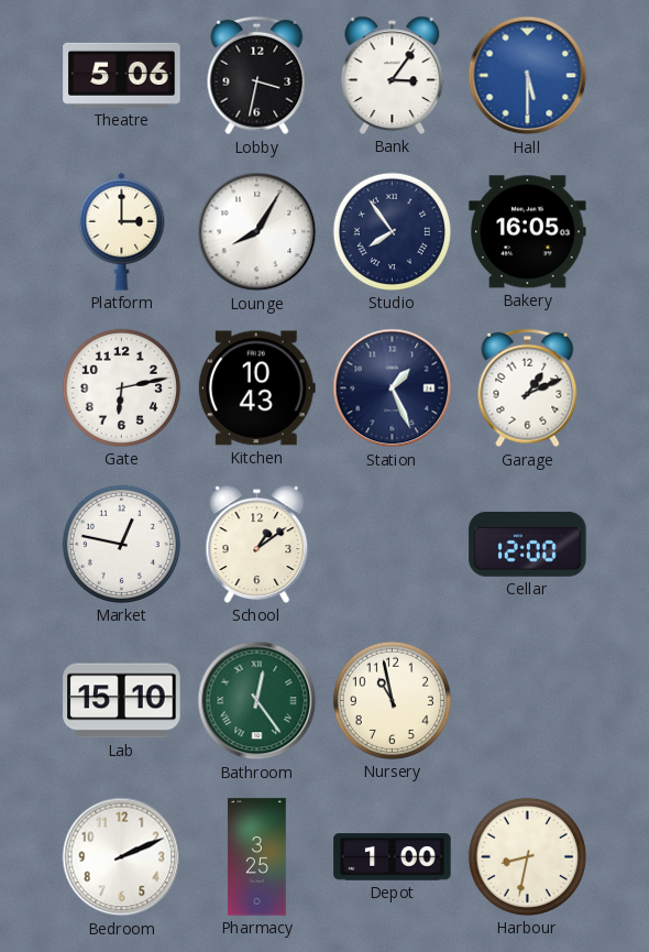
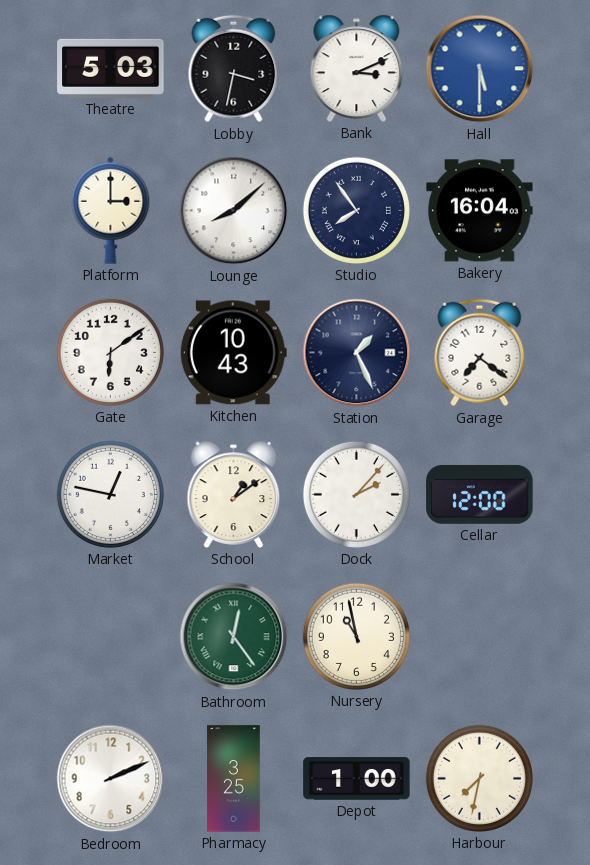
Theatre: 5:06 -> 5:03 (111, 68)
Bank: 3:06 -> 3:11 (357, 68)
Lounge: 8:05 -> 8:08 (234, 211)
Bakery: 16:05 -> 16:04 (480, 211)
Gate: 6:13 -> 6:09 (110, 352)
Garage: 1:11 -> 7:21 (480, 353)
Dock: none -> 2:07 (356, 494)
Lab: 15:10 -> none (122, 701)
Harbour: 8:32 -> 7:32 (479, 778)
